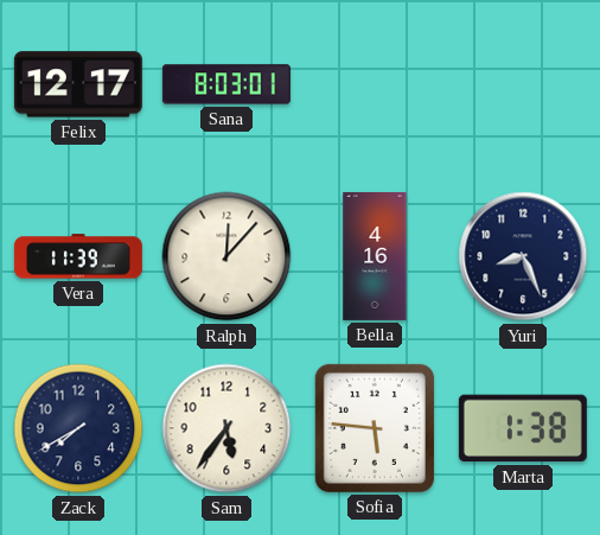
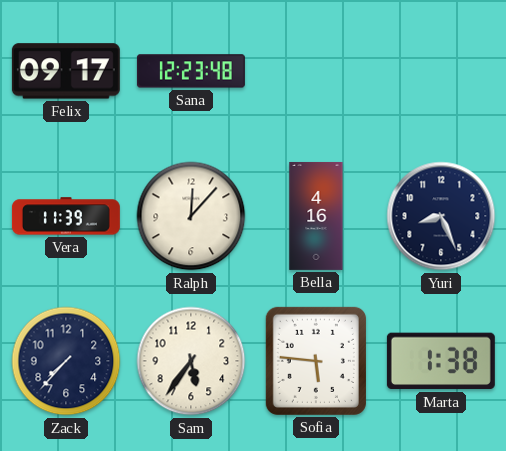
Felix: 12:17 -> 09:17 (66, 71)
Sana: 8:03 -> 12:23 (191, 71)
Zack: 7:40 -> 7:37 (66, 361)
